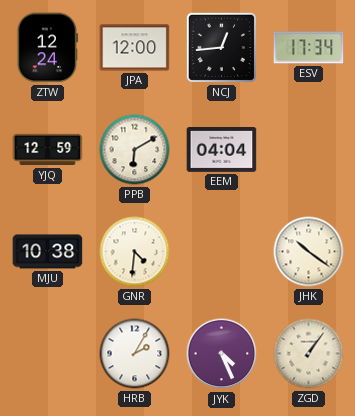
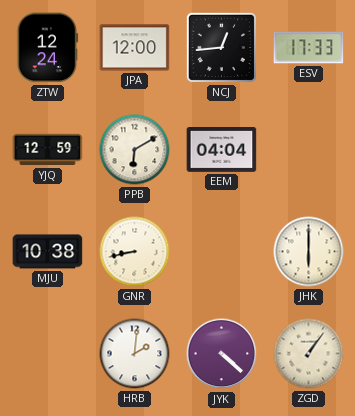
ESV: 17:34 -> 17:33 (309, 48)
GNR: 4:31 -> 8:43 (135, 252)
JHK: 10:21 -> 6:00 (309, 252)
HRB: 2:05 -> 2:01 (135, 354)
JYK: 4:26 -> 4:22 (222, 354)
